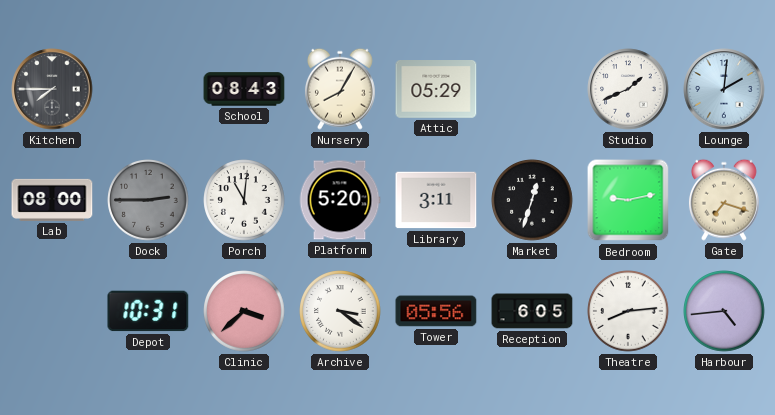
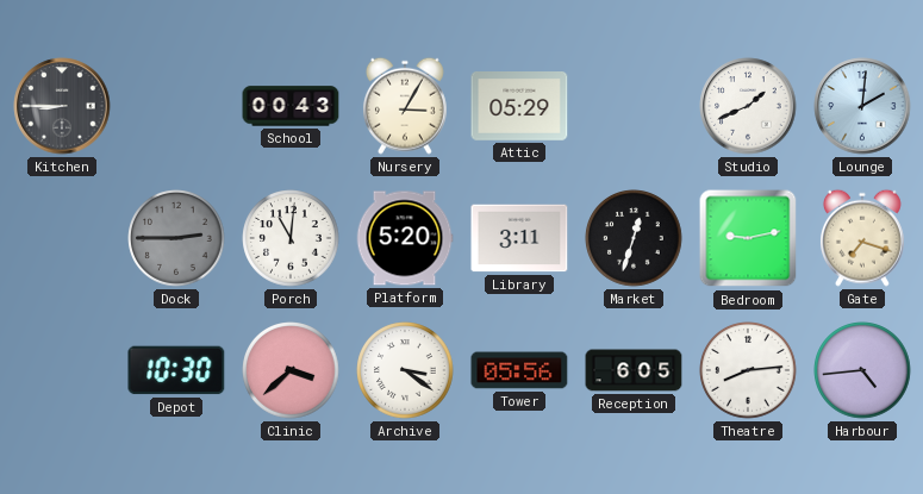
Kitchen: 7:45 -> 8:45 (62, 106)
School: 08:43 -> 00:43 (291, 106)
Nursery: 8:05 -> 3:05 (405, 106)
Lab: 08:00 -> none (52, 200)
Depot: 10:31 -> 10:30 (176, 370)
